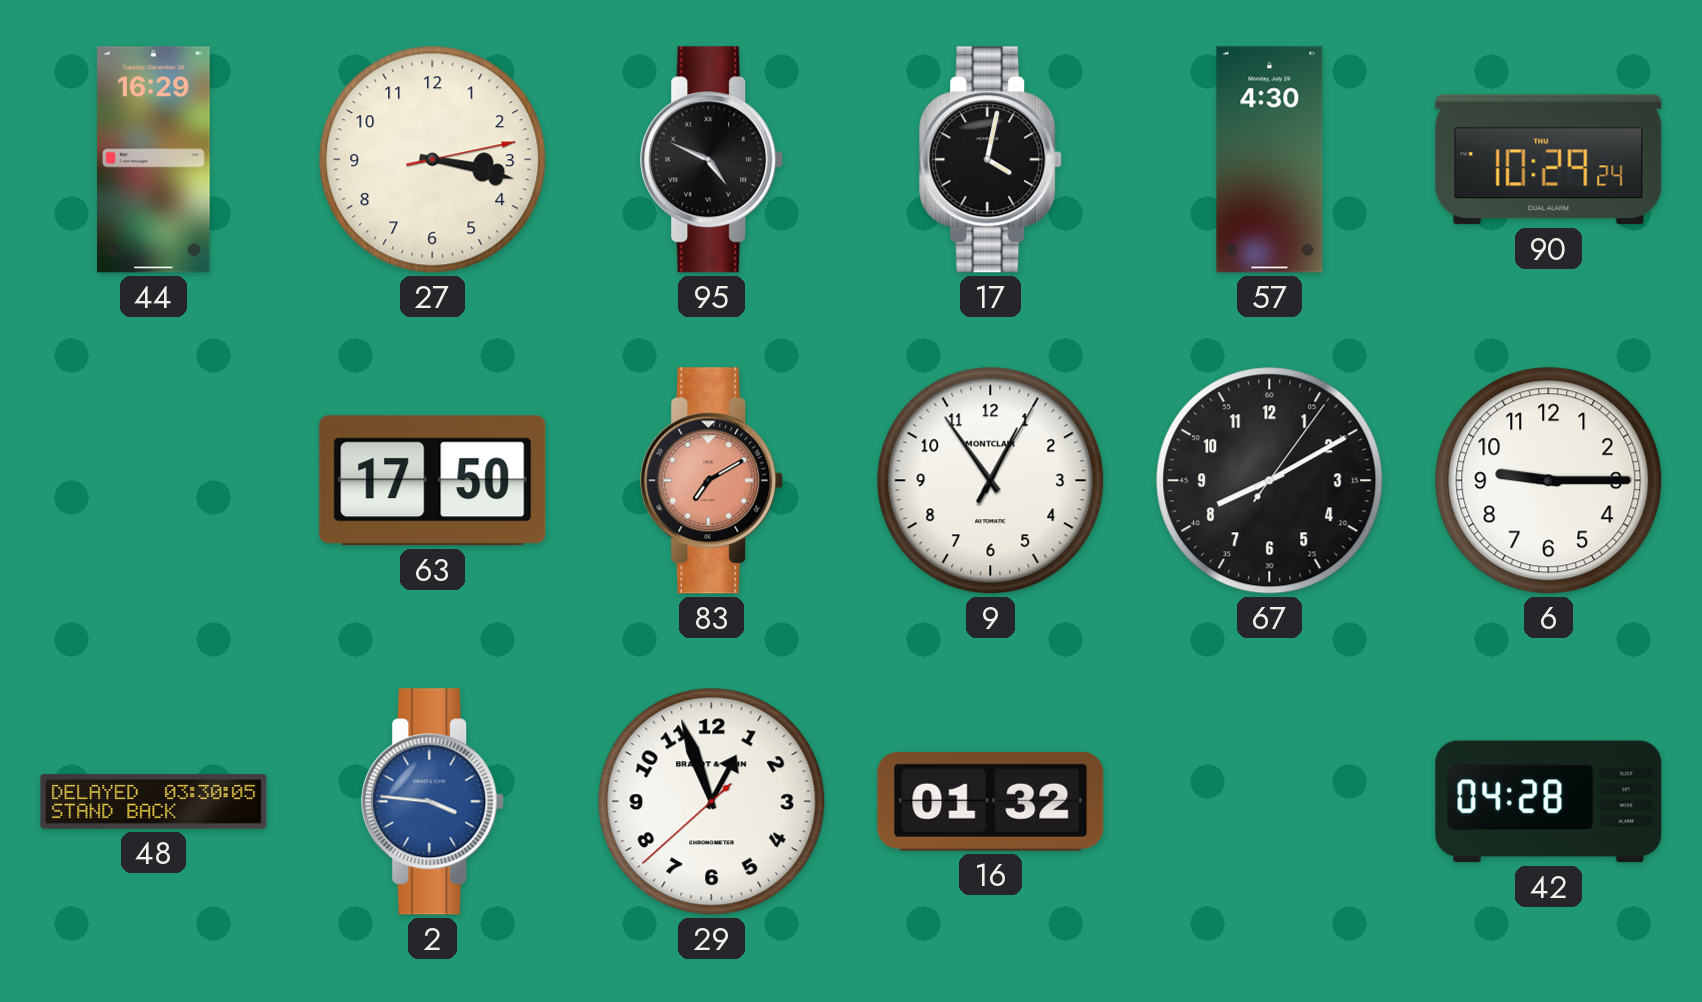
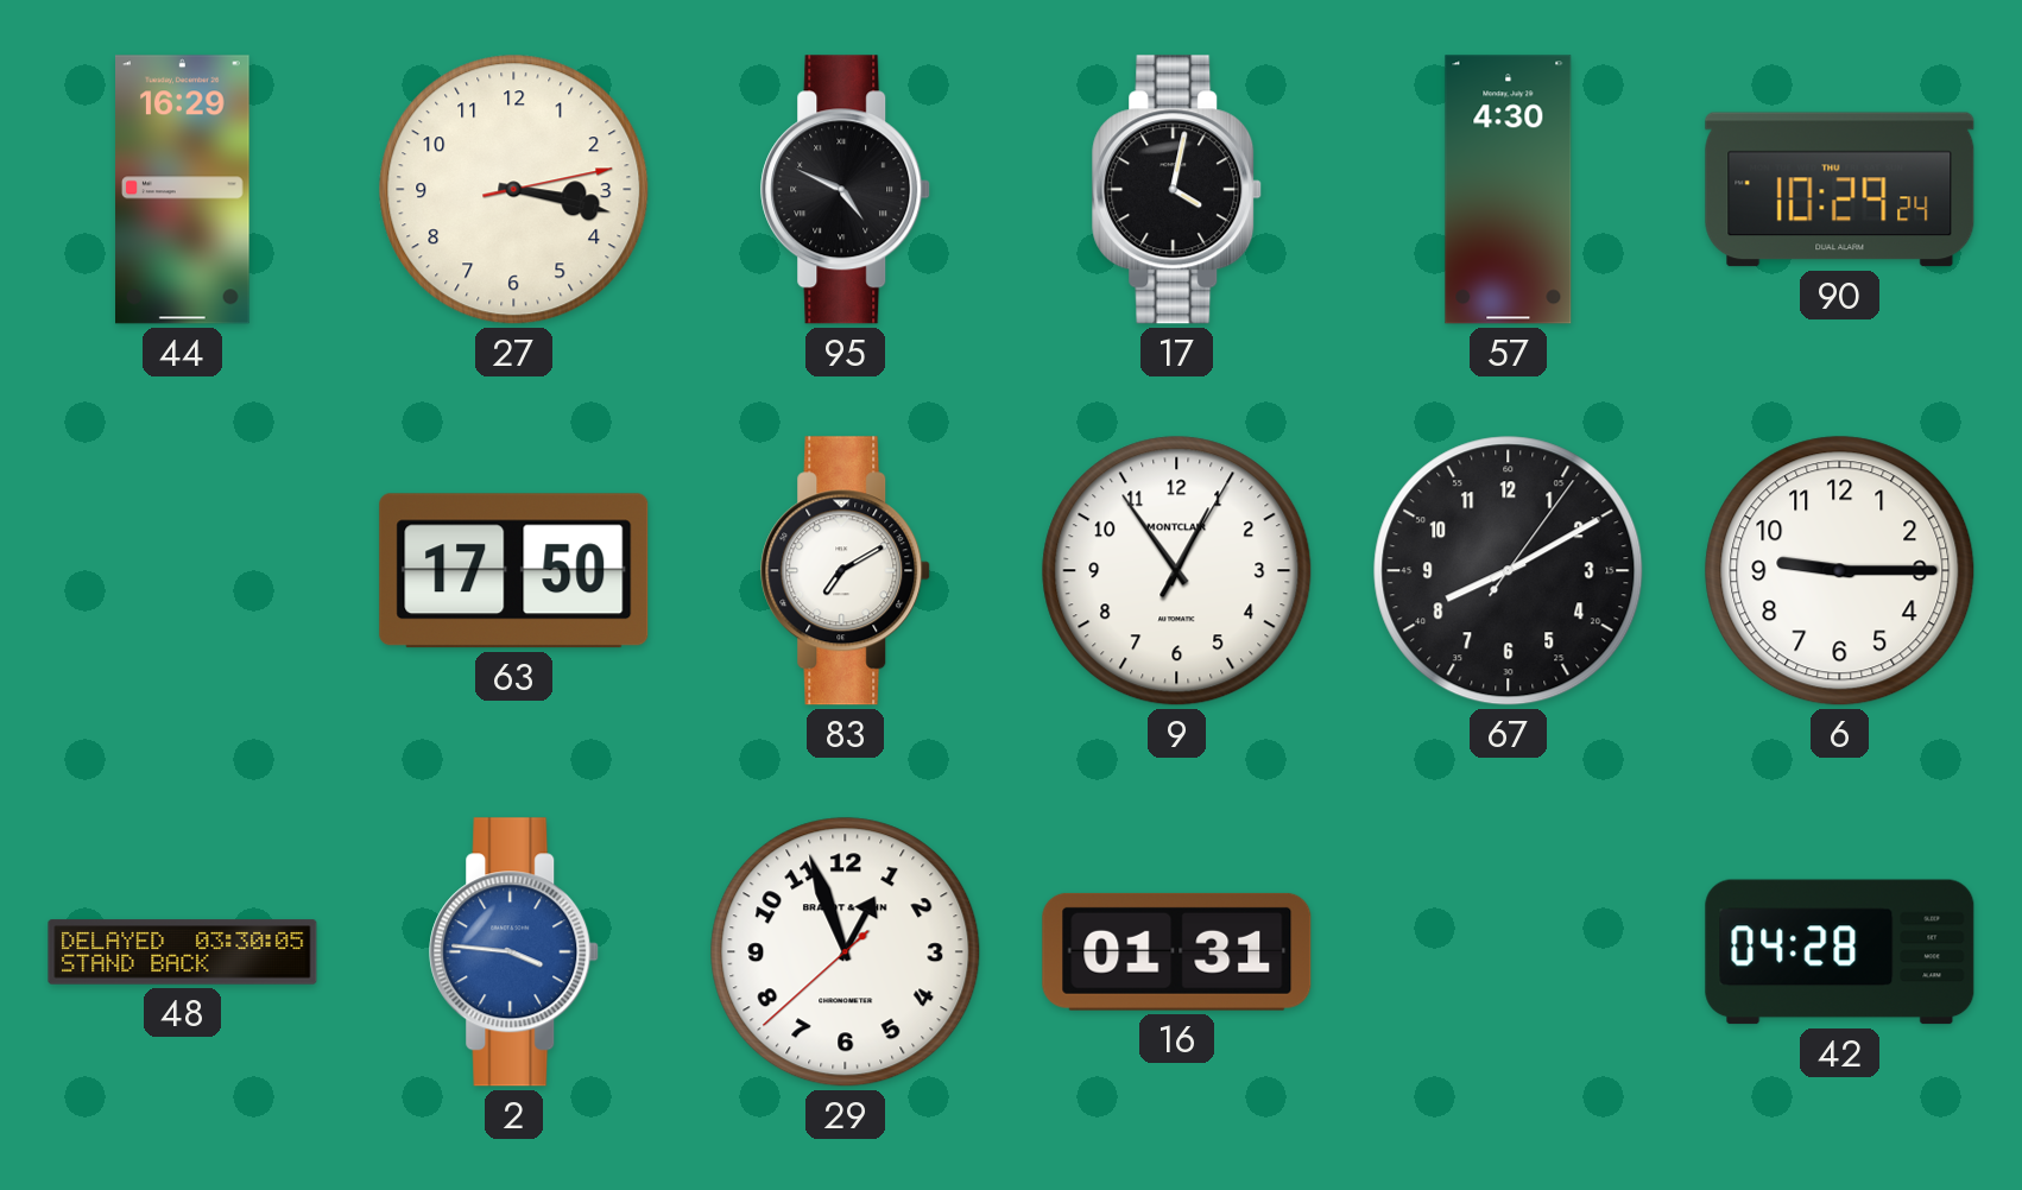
83 dial: salmon -> white (846, 571)
16: 01:32 -> 01:31 (1177, 951)
